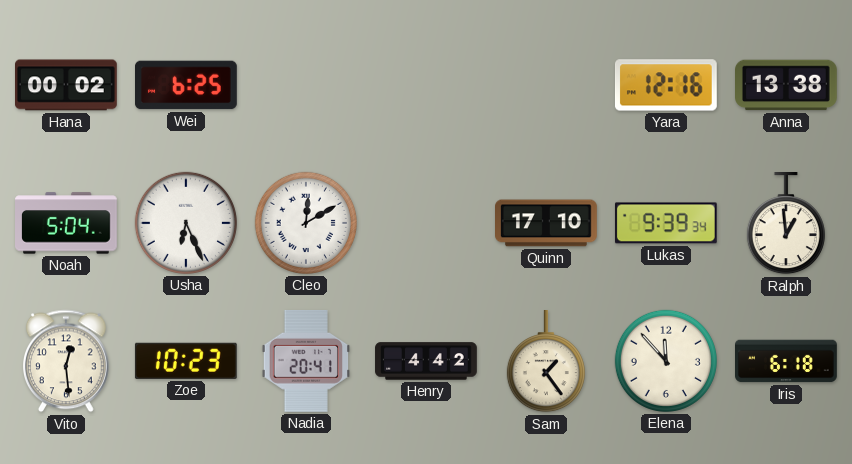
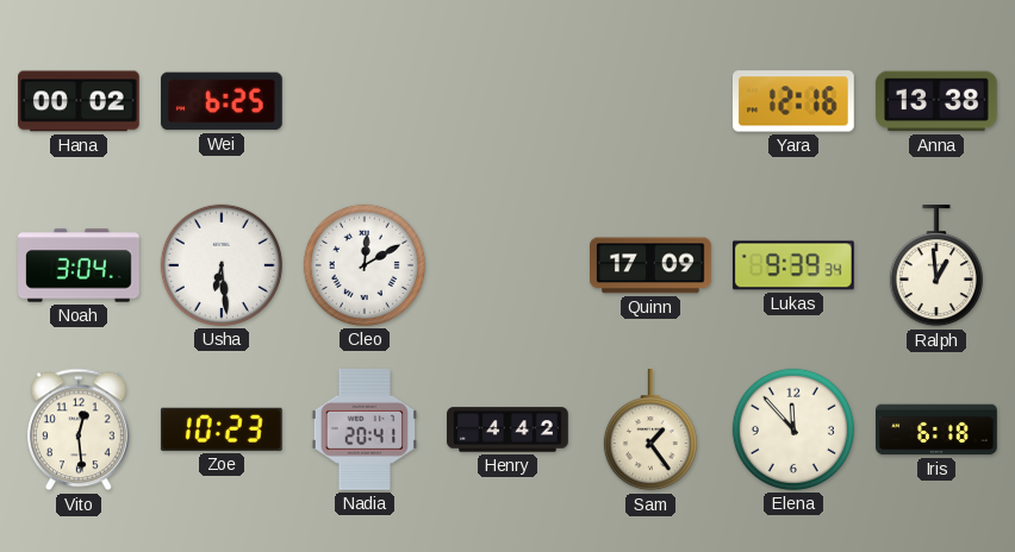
Noah: 5:04 -> 3:04 (80, 265)
Usha: 6:26 -> 6:29 (222, 265)
Quinn: 17:10 -> 17:09 (652, 265)
